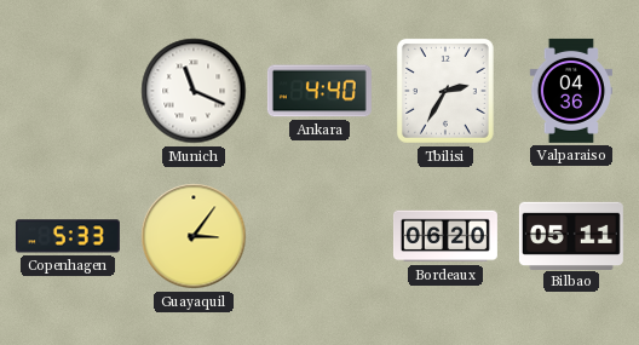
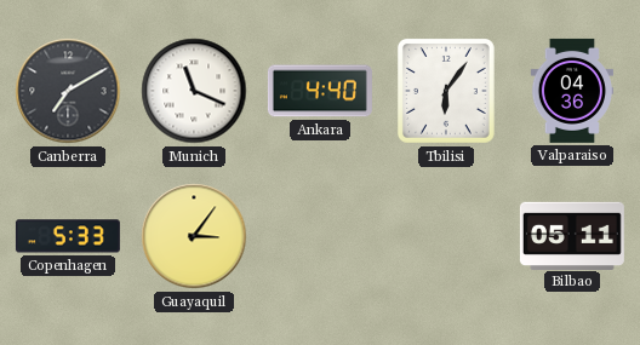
Canberra: none -> 7:10 (68, 91)
Tbilisi: 2:35 -> 6:06 (446, 92)
Bordeaux: 06:20 -> none (445, 236)
